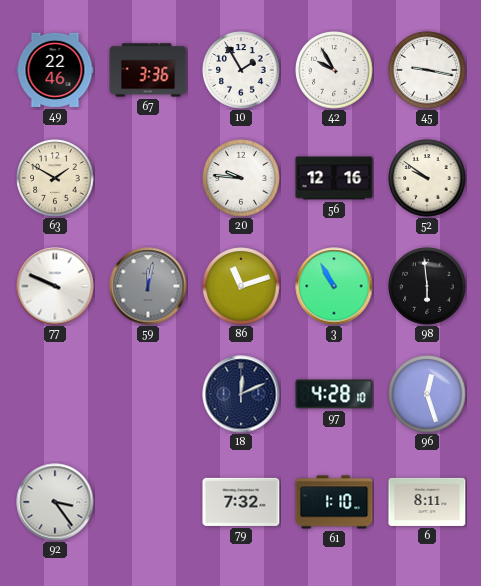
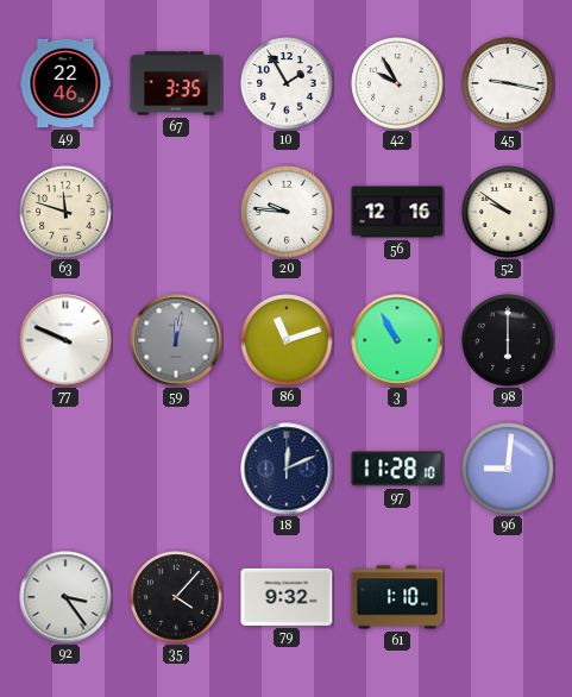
67: 3:36 -> 3:35 (176, 83)
63: 1:50 -> 11:48 (65, 212)
98: 5:59 -> 6:00 (508, 340)
97: 4:28 -> 11:28 (397, 469)
96: 12:27 -> 9:01 (508, 469)
35: none -> 4:07 (176, 597)
79: 7:32 -> 9:32 (287, 597)
6: 8:11 -> none (427, 502)
